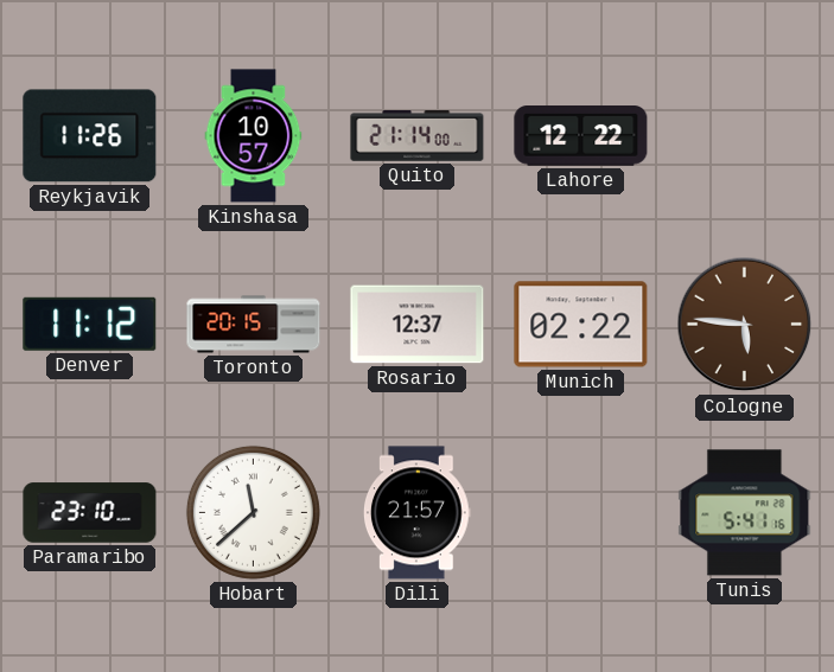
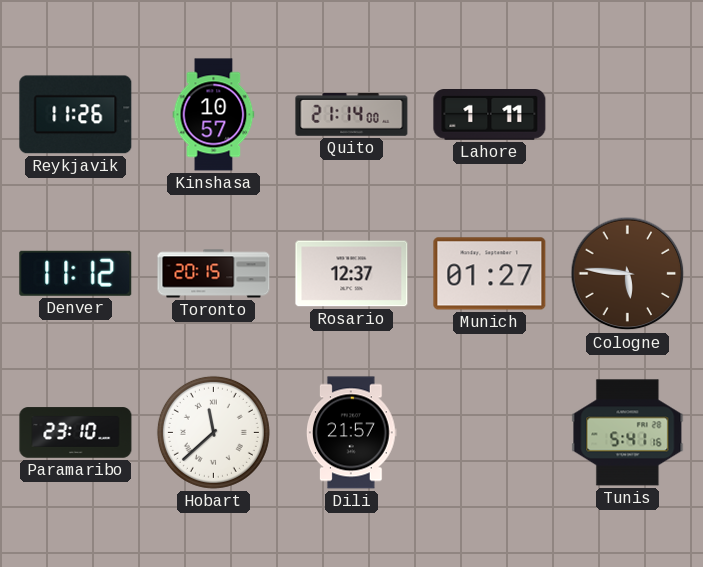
Lahore: 12:22 -> 1:11 (490, 115)
Munich: 02:22 -> 01:27 (490, 274)
